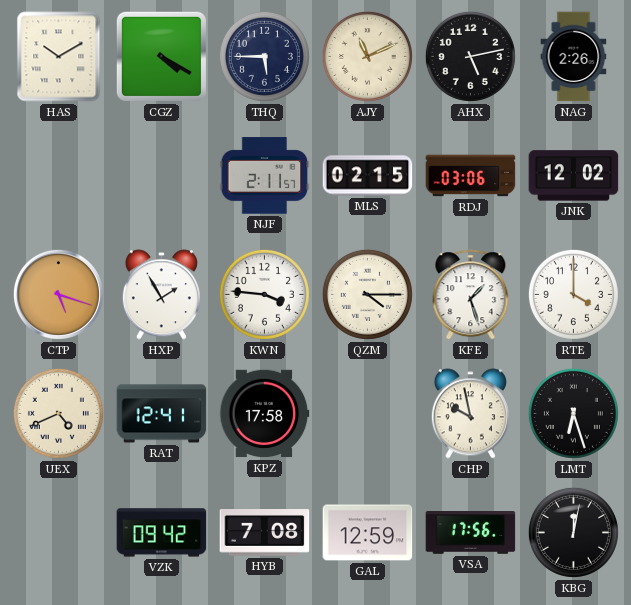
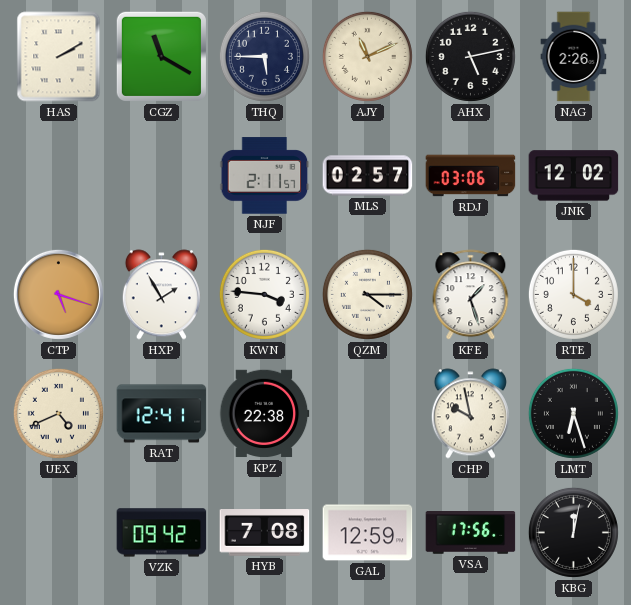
HAS: 10:10 -> 2:10 (59, 57)
CGZ: 4:20 -> 11:20 (161, 56)
MLS: 02:15 -> 02:57 (368, 176)
KPZ: 17:58 -> 22:38 (264, 414)
